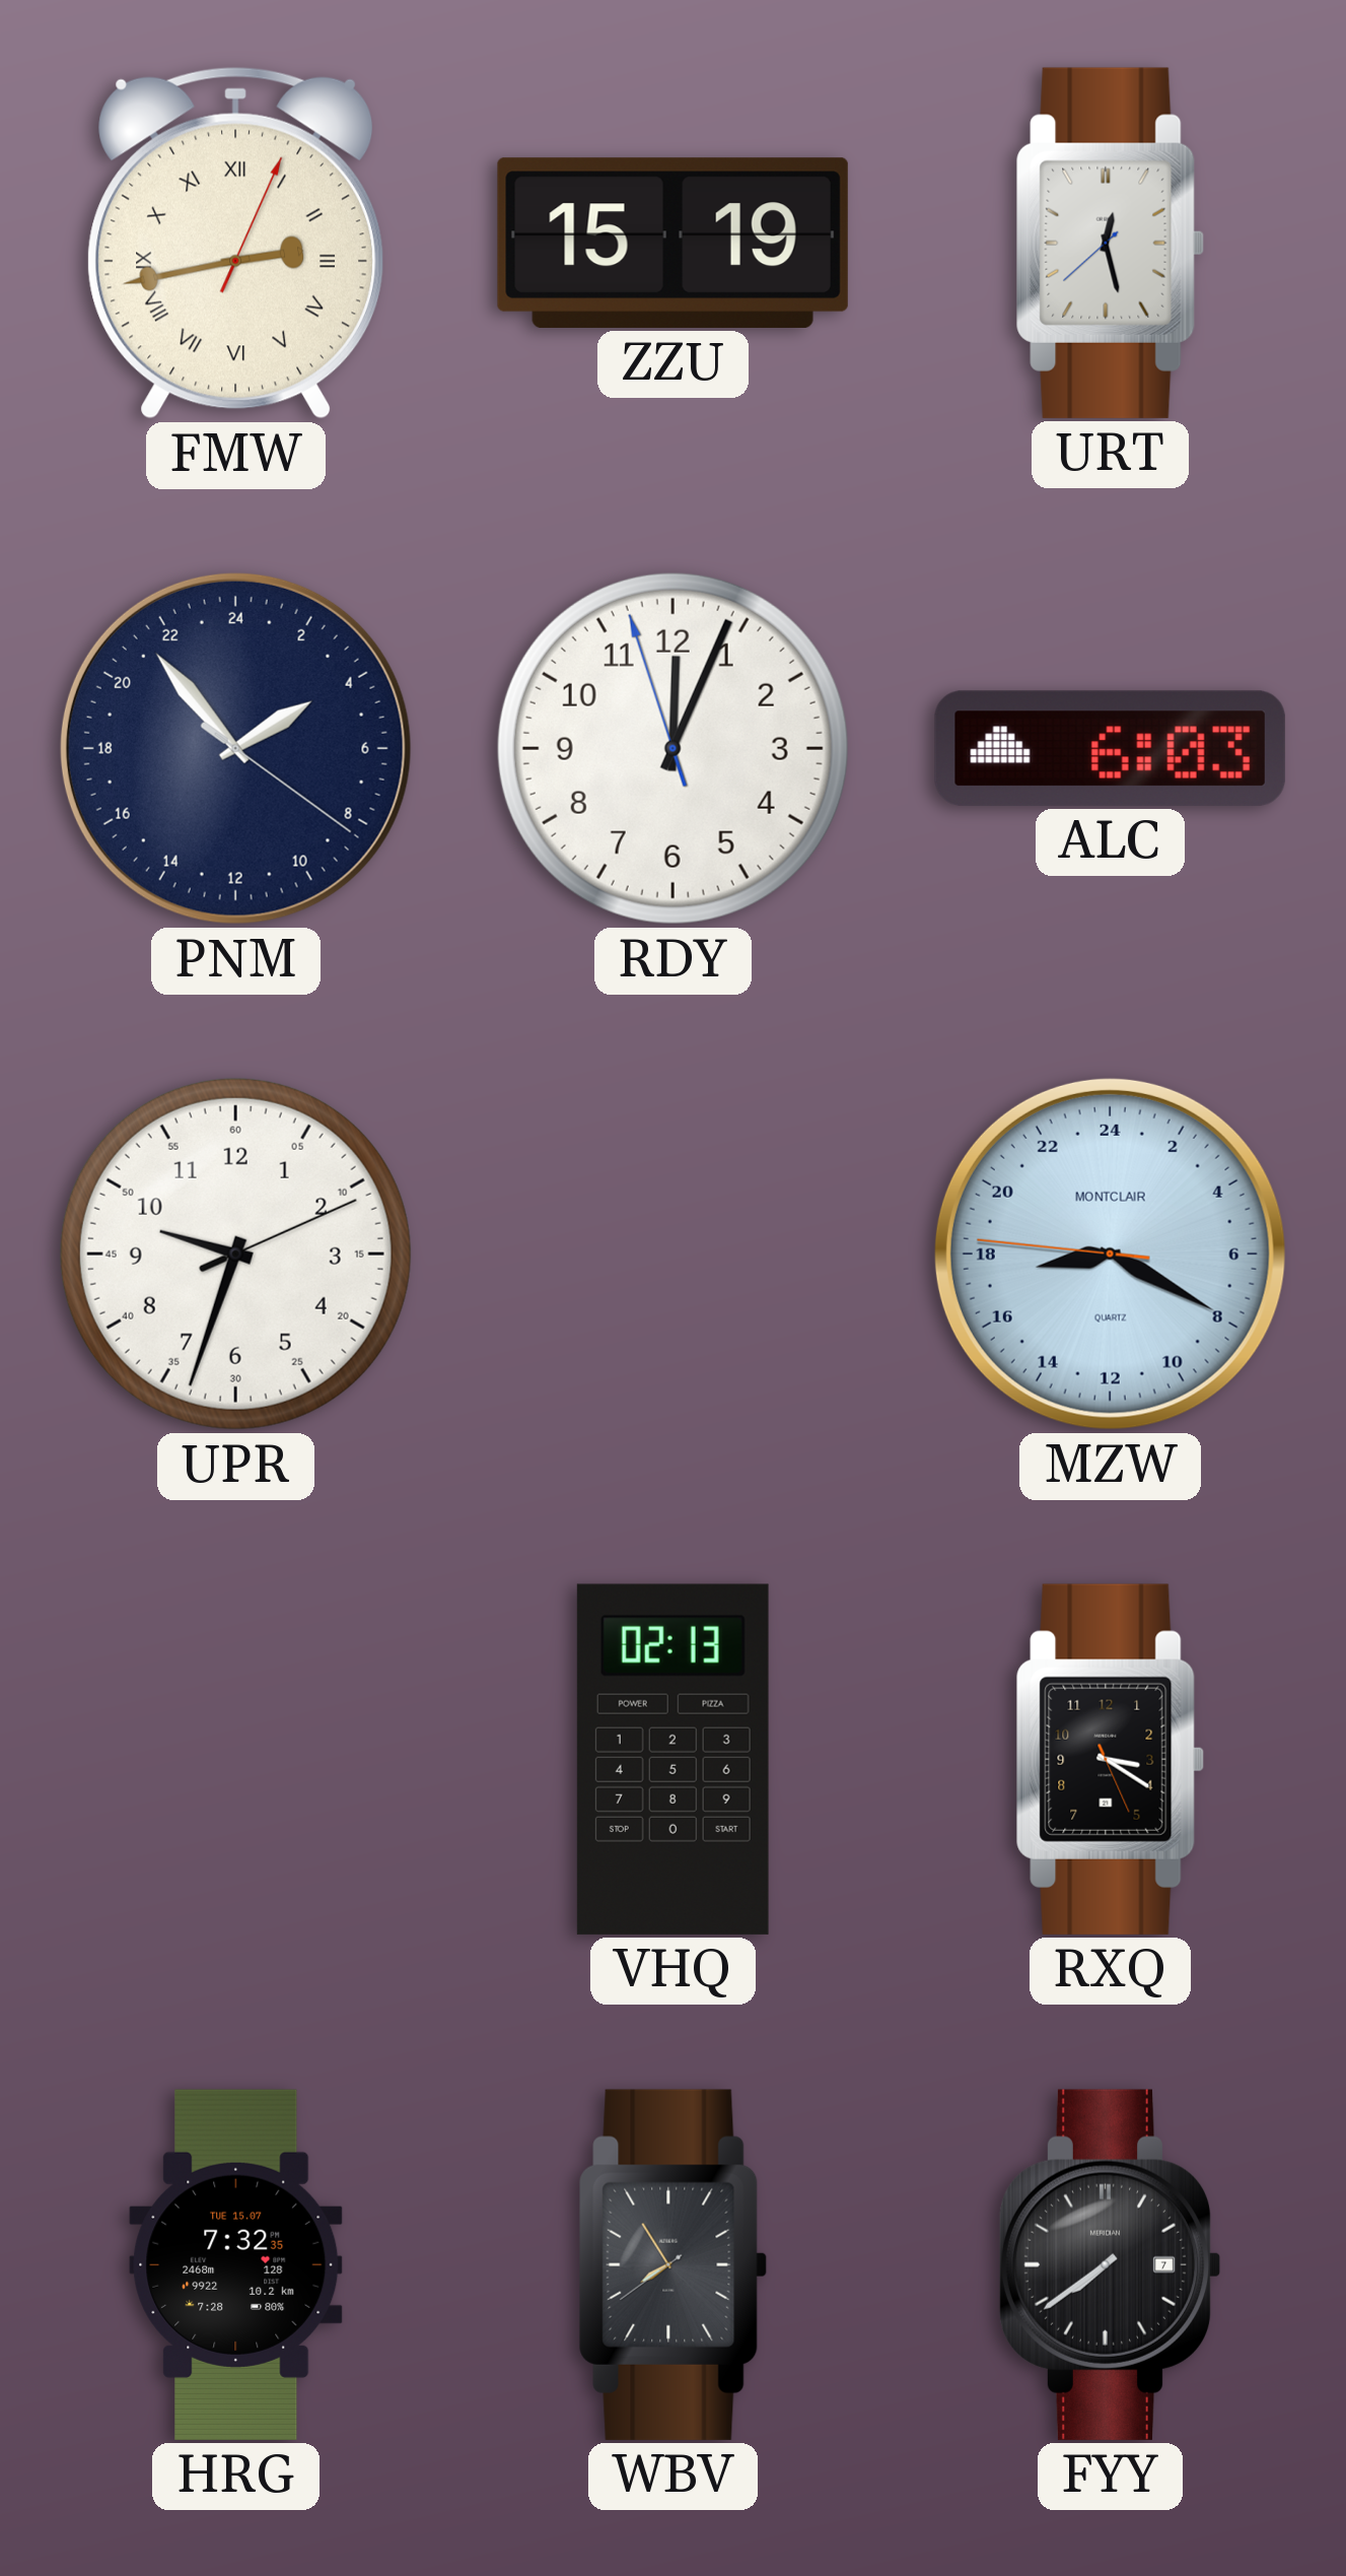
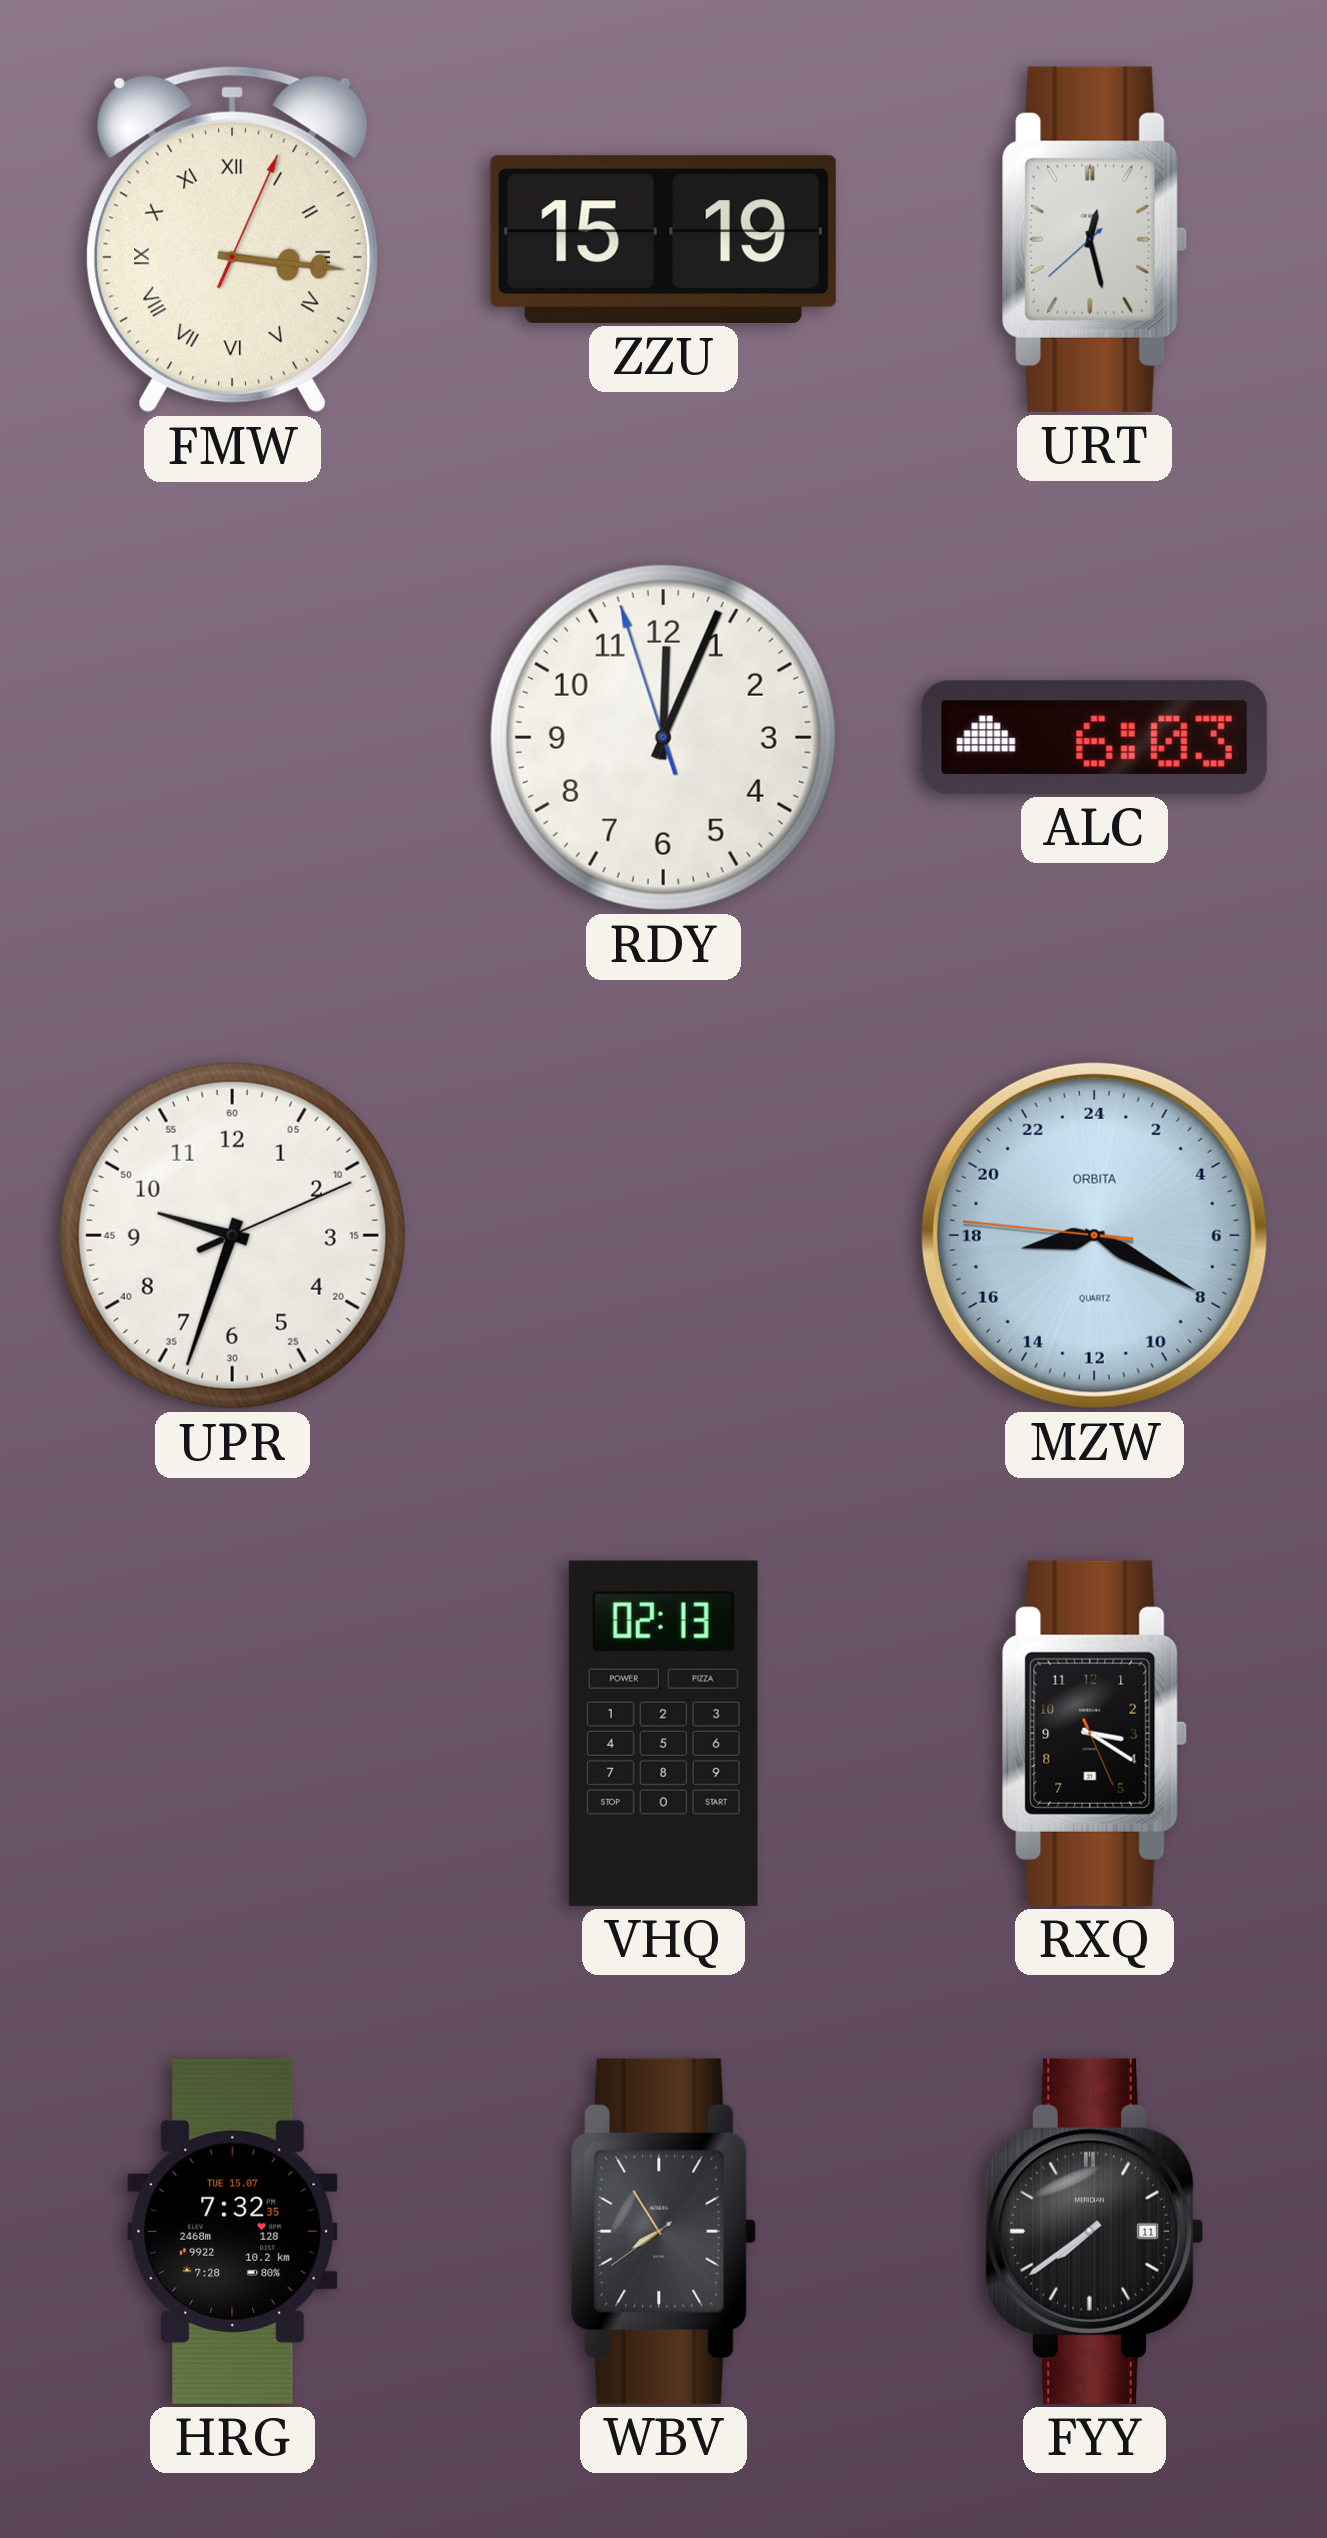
FMW: 2:43 -> 3:16 (233, 239)
PNM: 3:53 -> none (235, 748)
MZW brand: MONTCLAIR -> ORBITA (1094, 1235)
FYY date: 7 -> 11 (1094, 2231)
